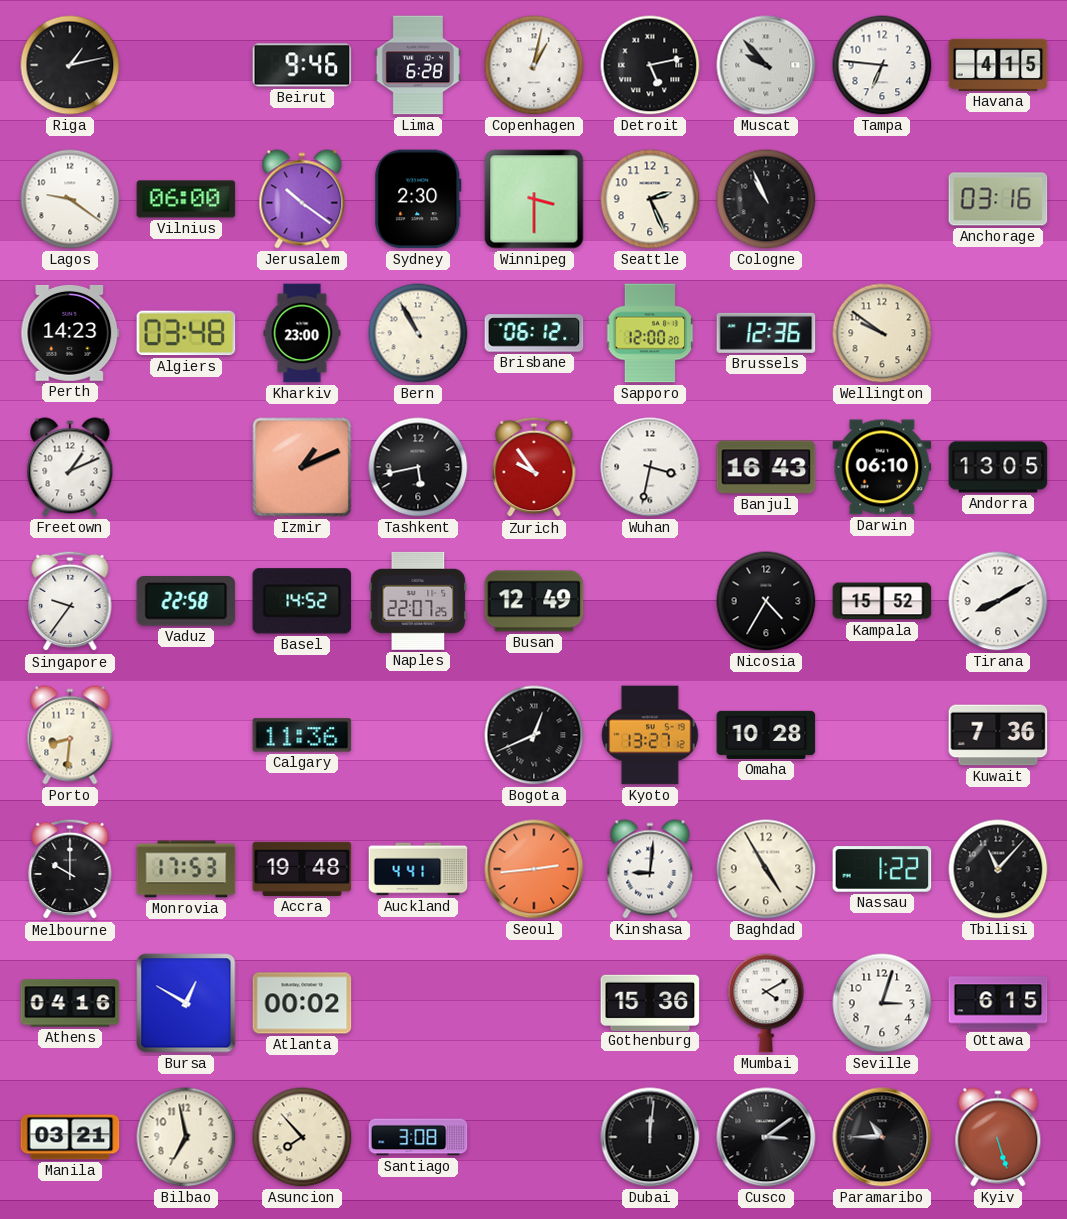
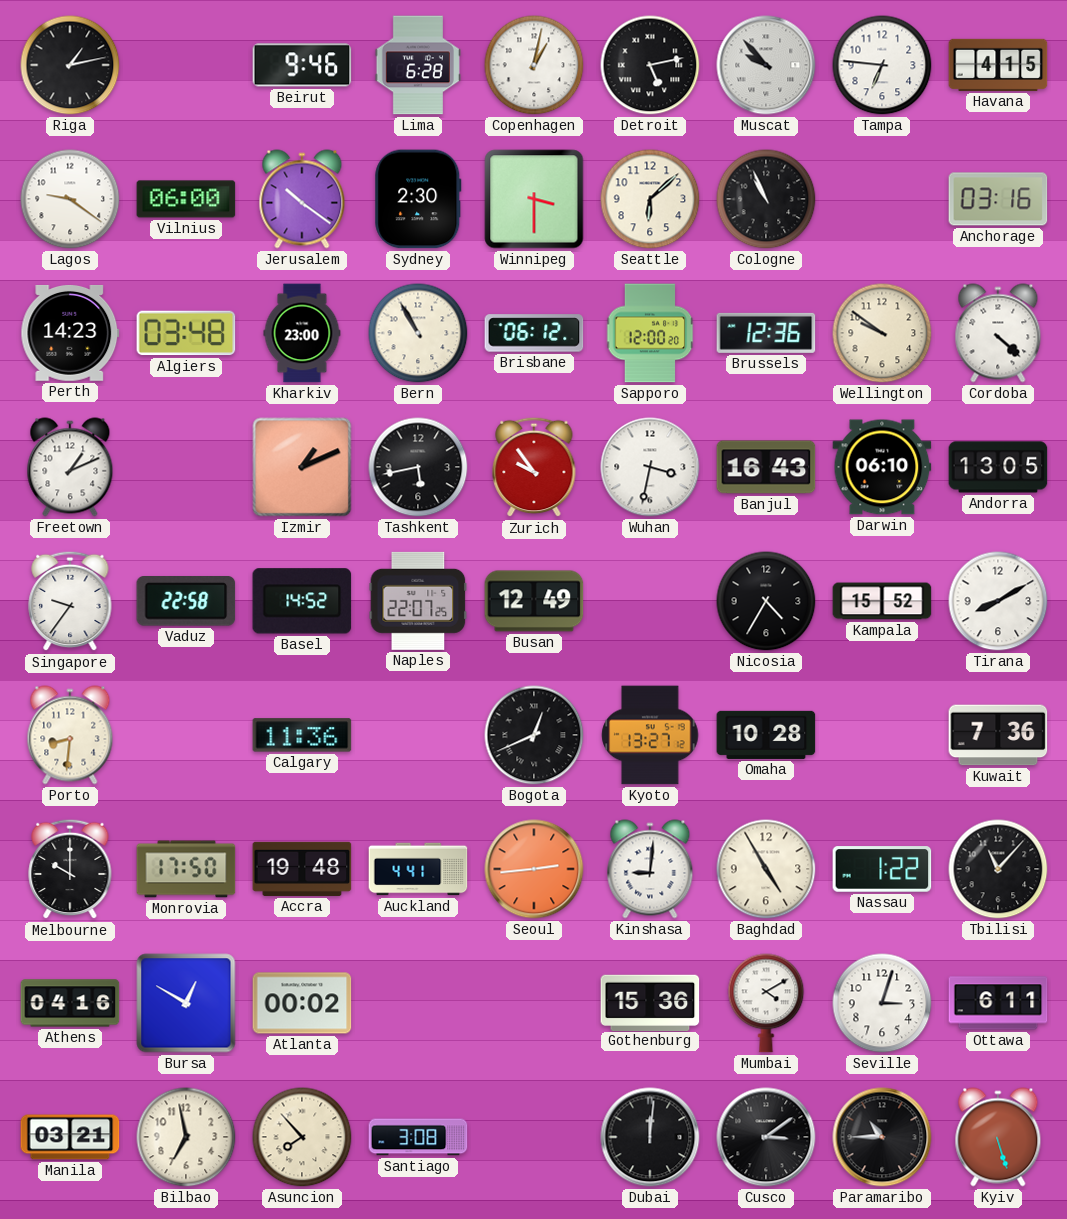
Seattle: 2:26 -> 6:08 (650, 199)
Cordoba: none -> 4:22 (998, 333)
Monrovia: 17:53 -> 17:50 (186, 869)
Ottawa: 6:15 -> 6:11 (998, 1003)
